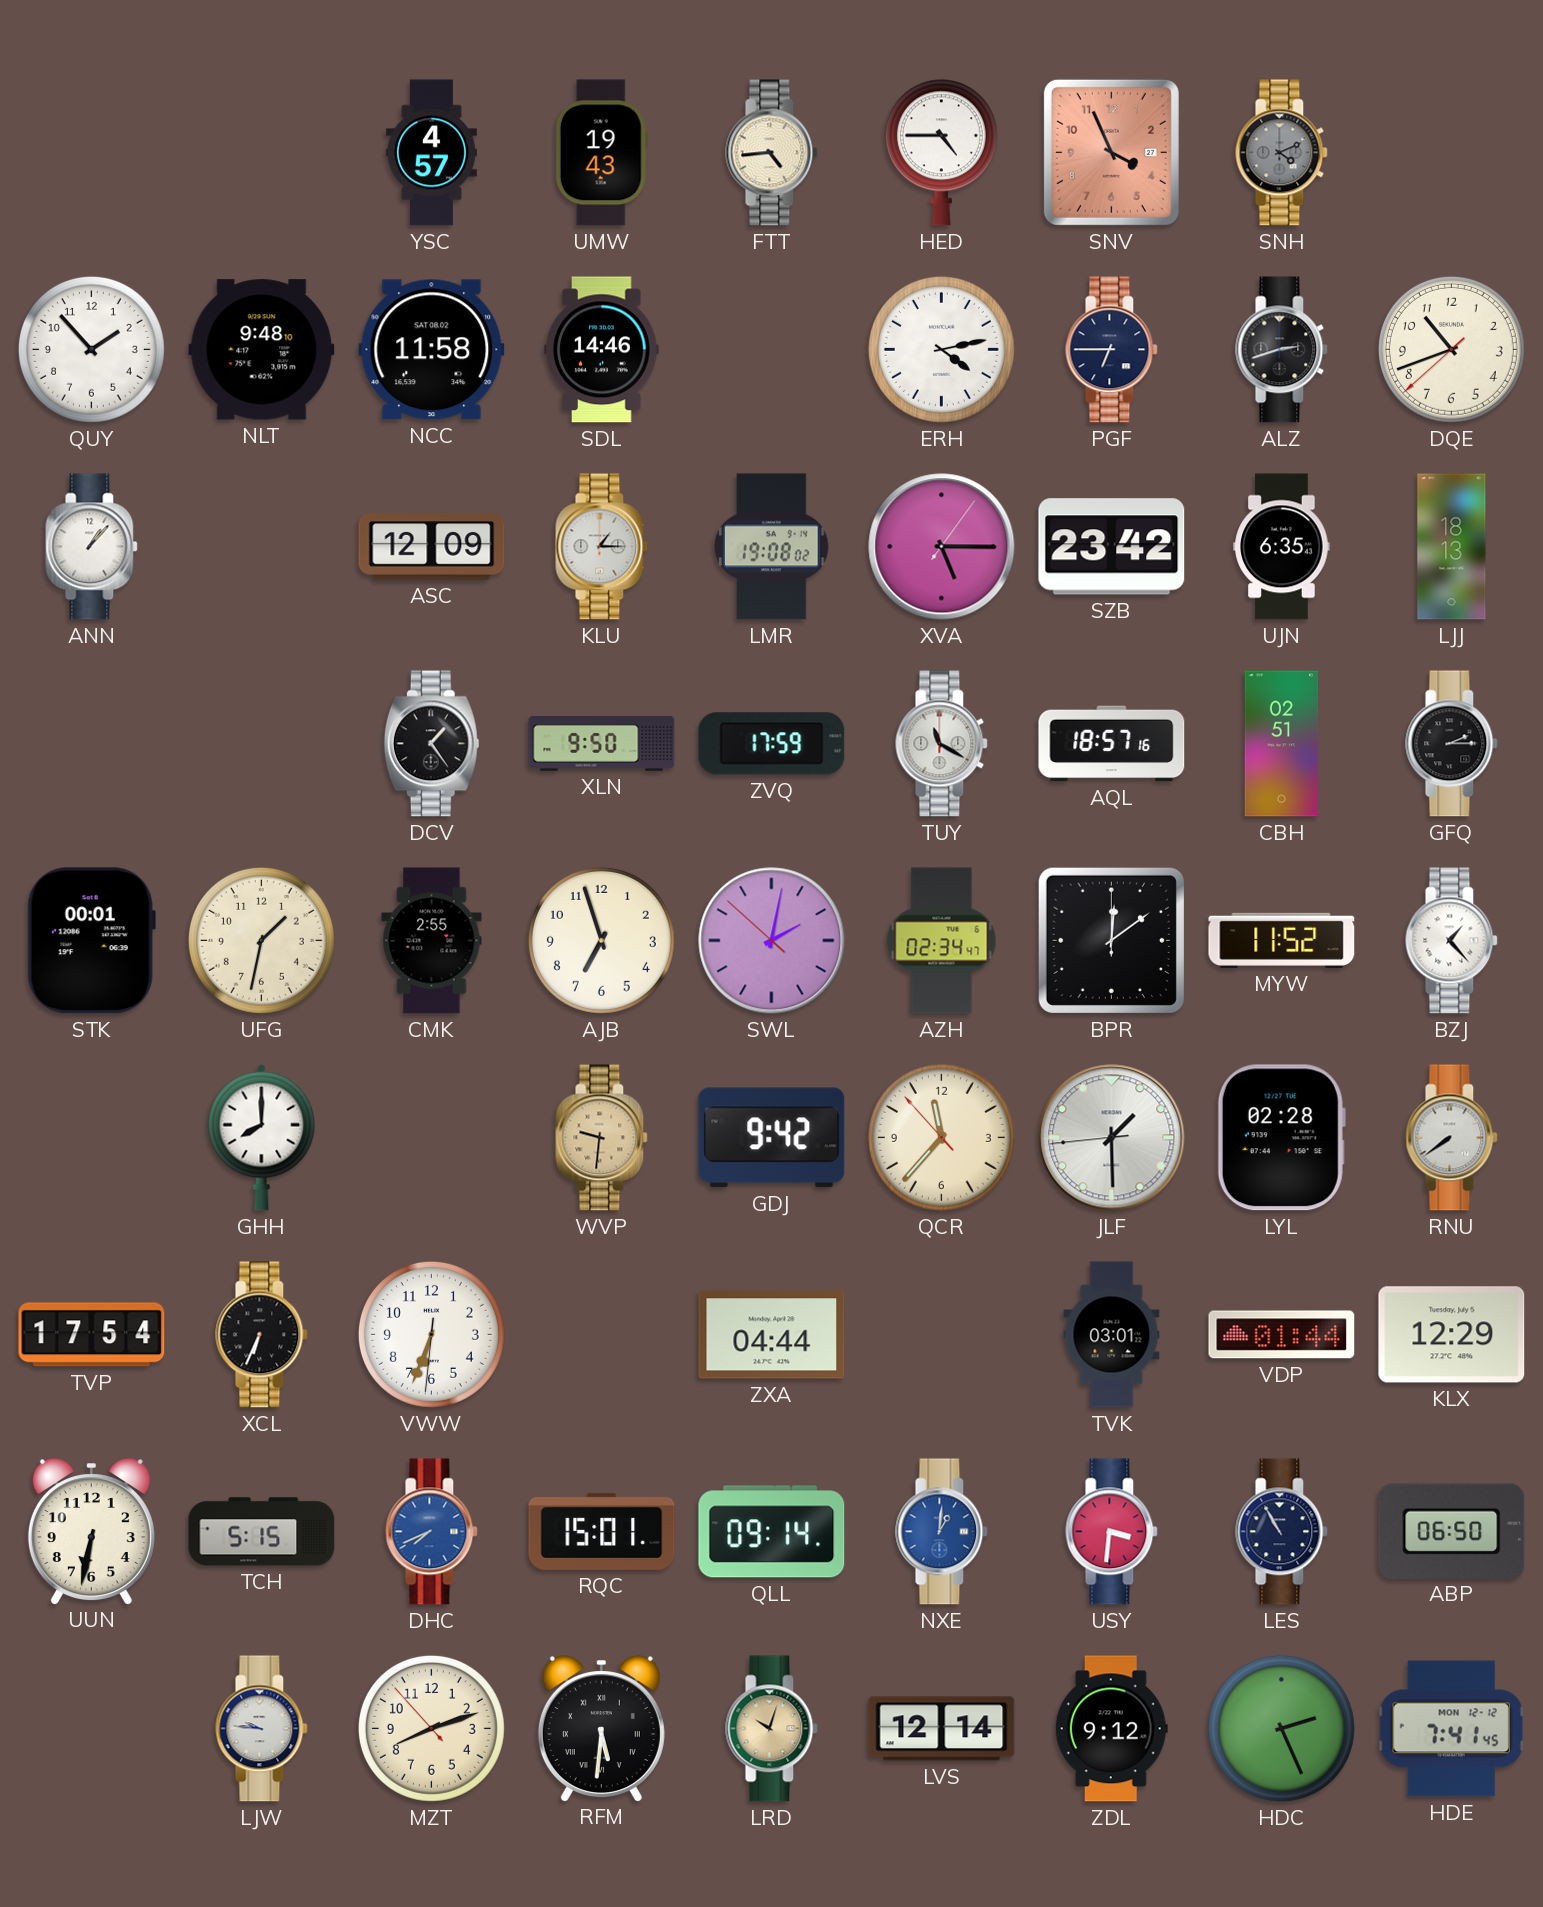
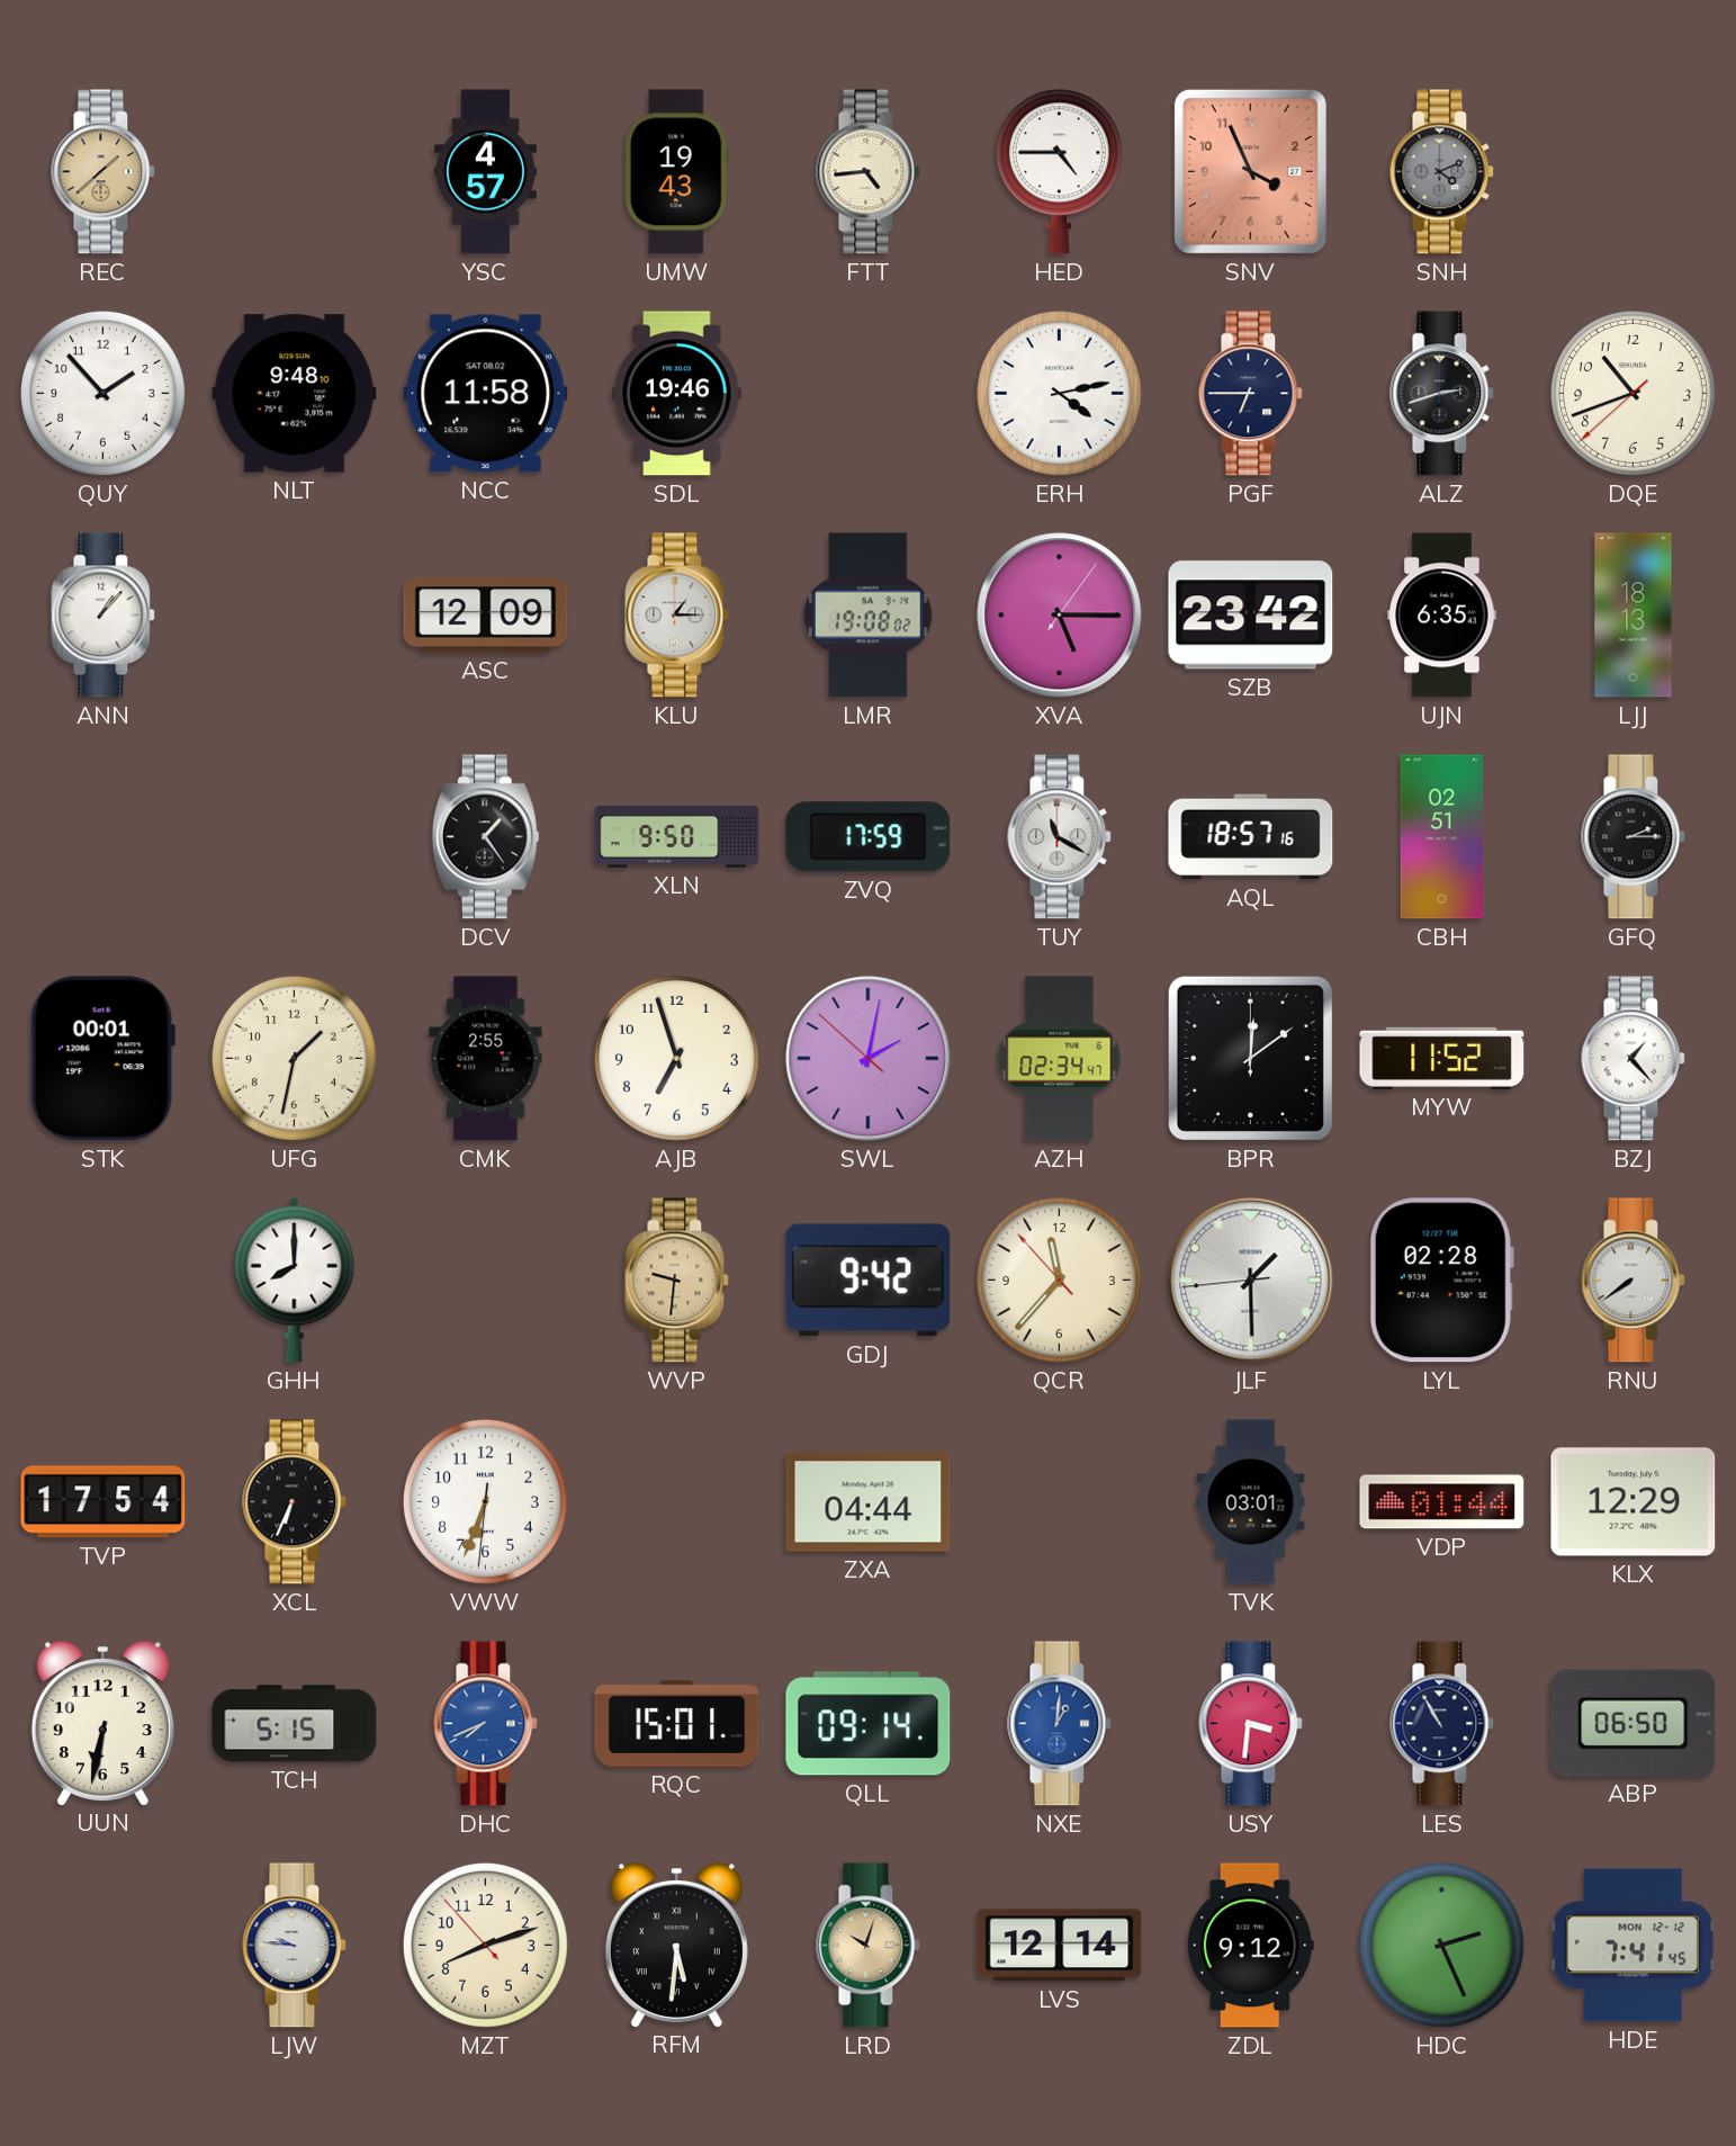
REC: none -> 1:38 (104, 172)
SDL: 14:46 -> 19:46 (677, 394)
